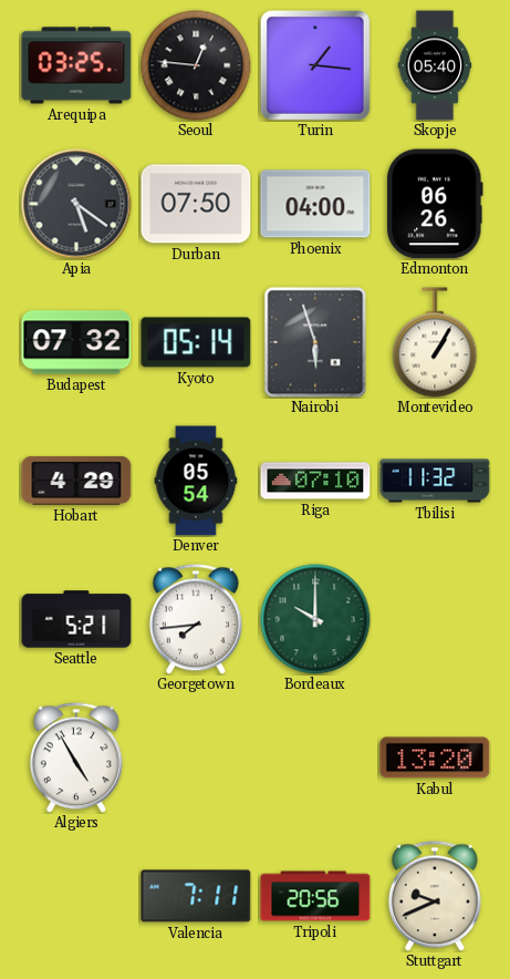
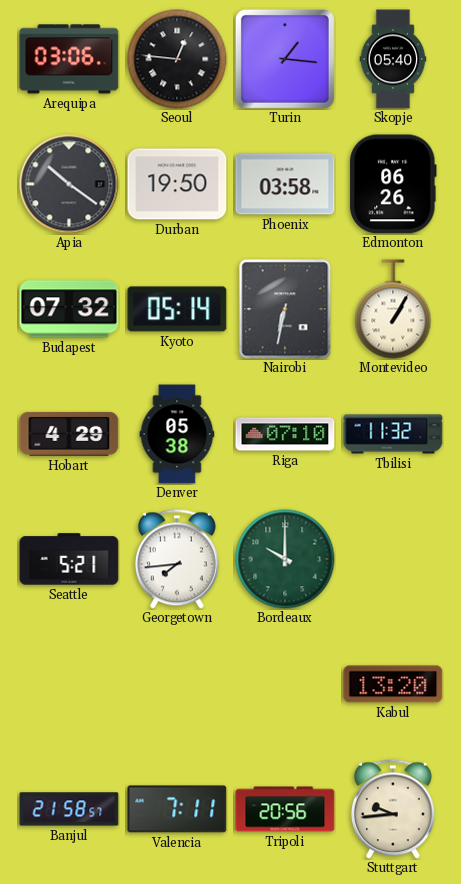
Arequipa: 03:25 -> 03:06 (69, 59)
Apia: 5:21 -> 10:21 (69, 184)
Durban: 07:50 -> 19:50 (177, 184)
Phoenix: 04:00 -> 03:58 (285, 184)
Nairobi: 5:57 -> 6:32 (285, 309)
Denver: 05:54 -> 05:38 (177, 434)
Algiers: 4:55 -> none (76, 758)
Banjul: none -> 21:58 (69, 809)
Stuttgart: 9:41 -> 9:44 (393, 809)
